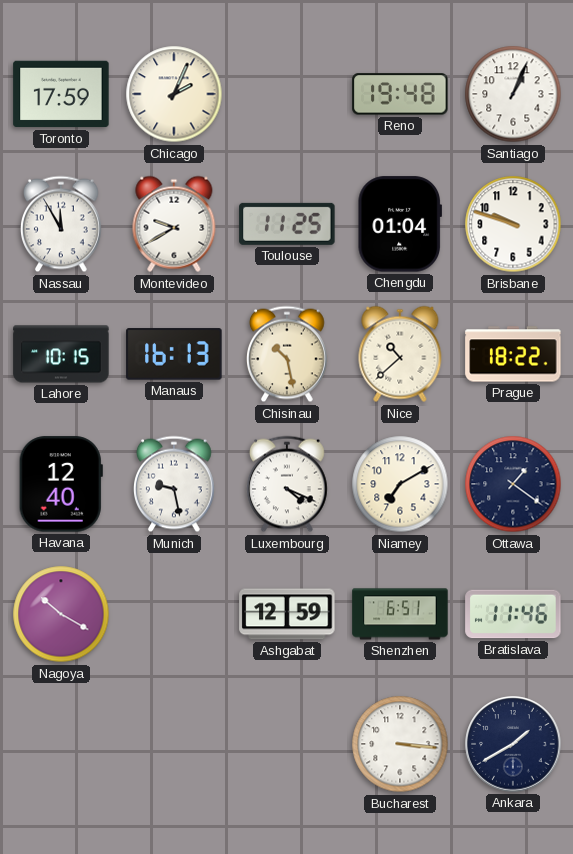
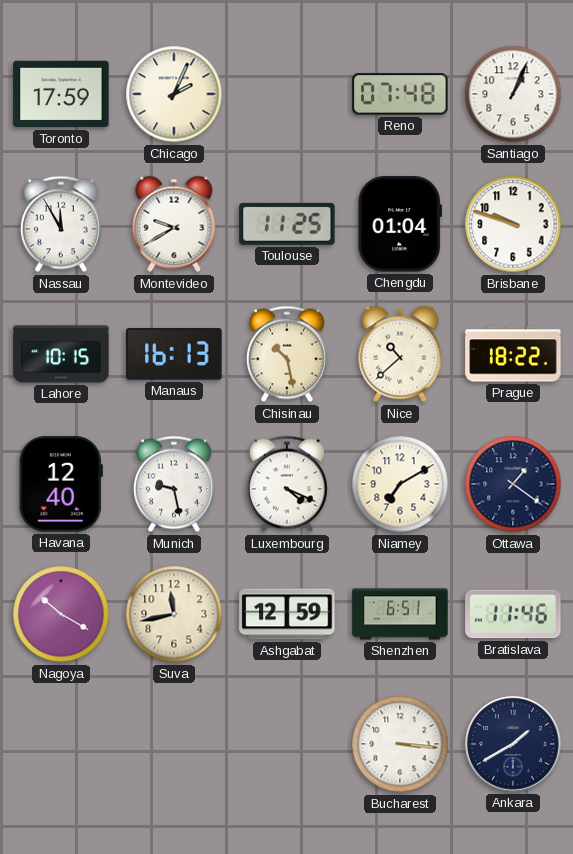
Reno: 19:48 -> 07:48 (400, 94)
Suva: none -> 11:43 (174, 614)
